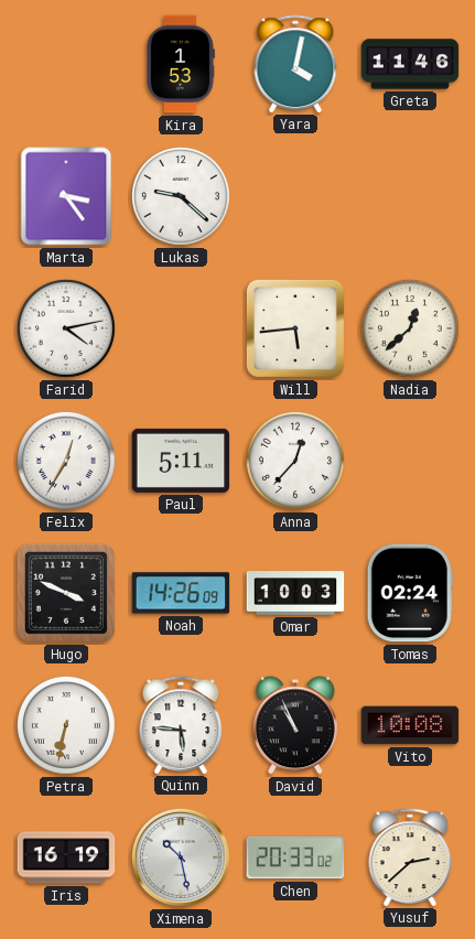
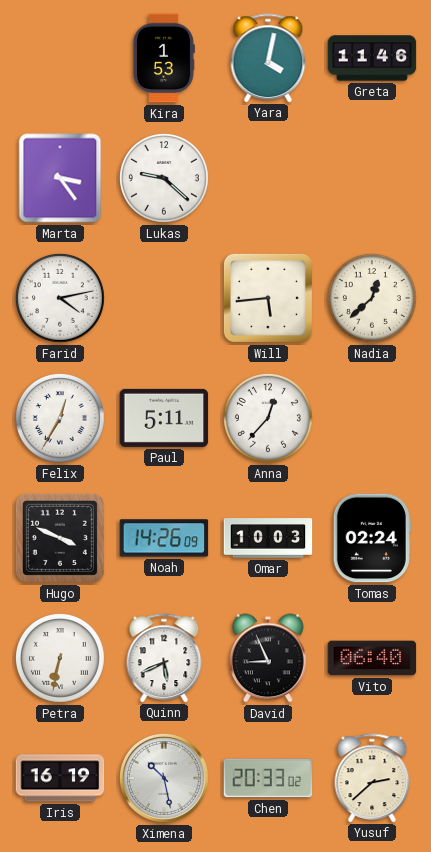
Quinn: 5:46 -> 5:41 (164, 658)
David: 10:56 -> 8:56 (268, 658)
Vito: 10:08 -> 06:40 (372, 658)
